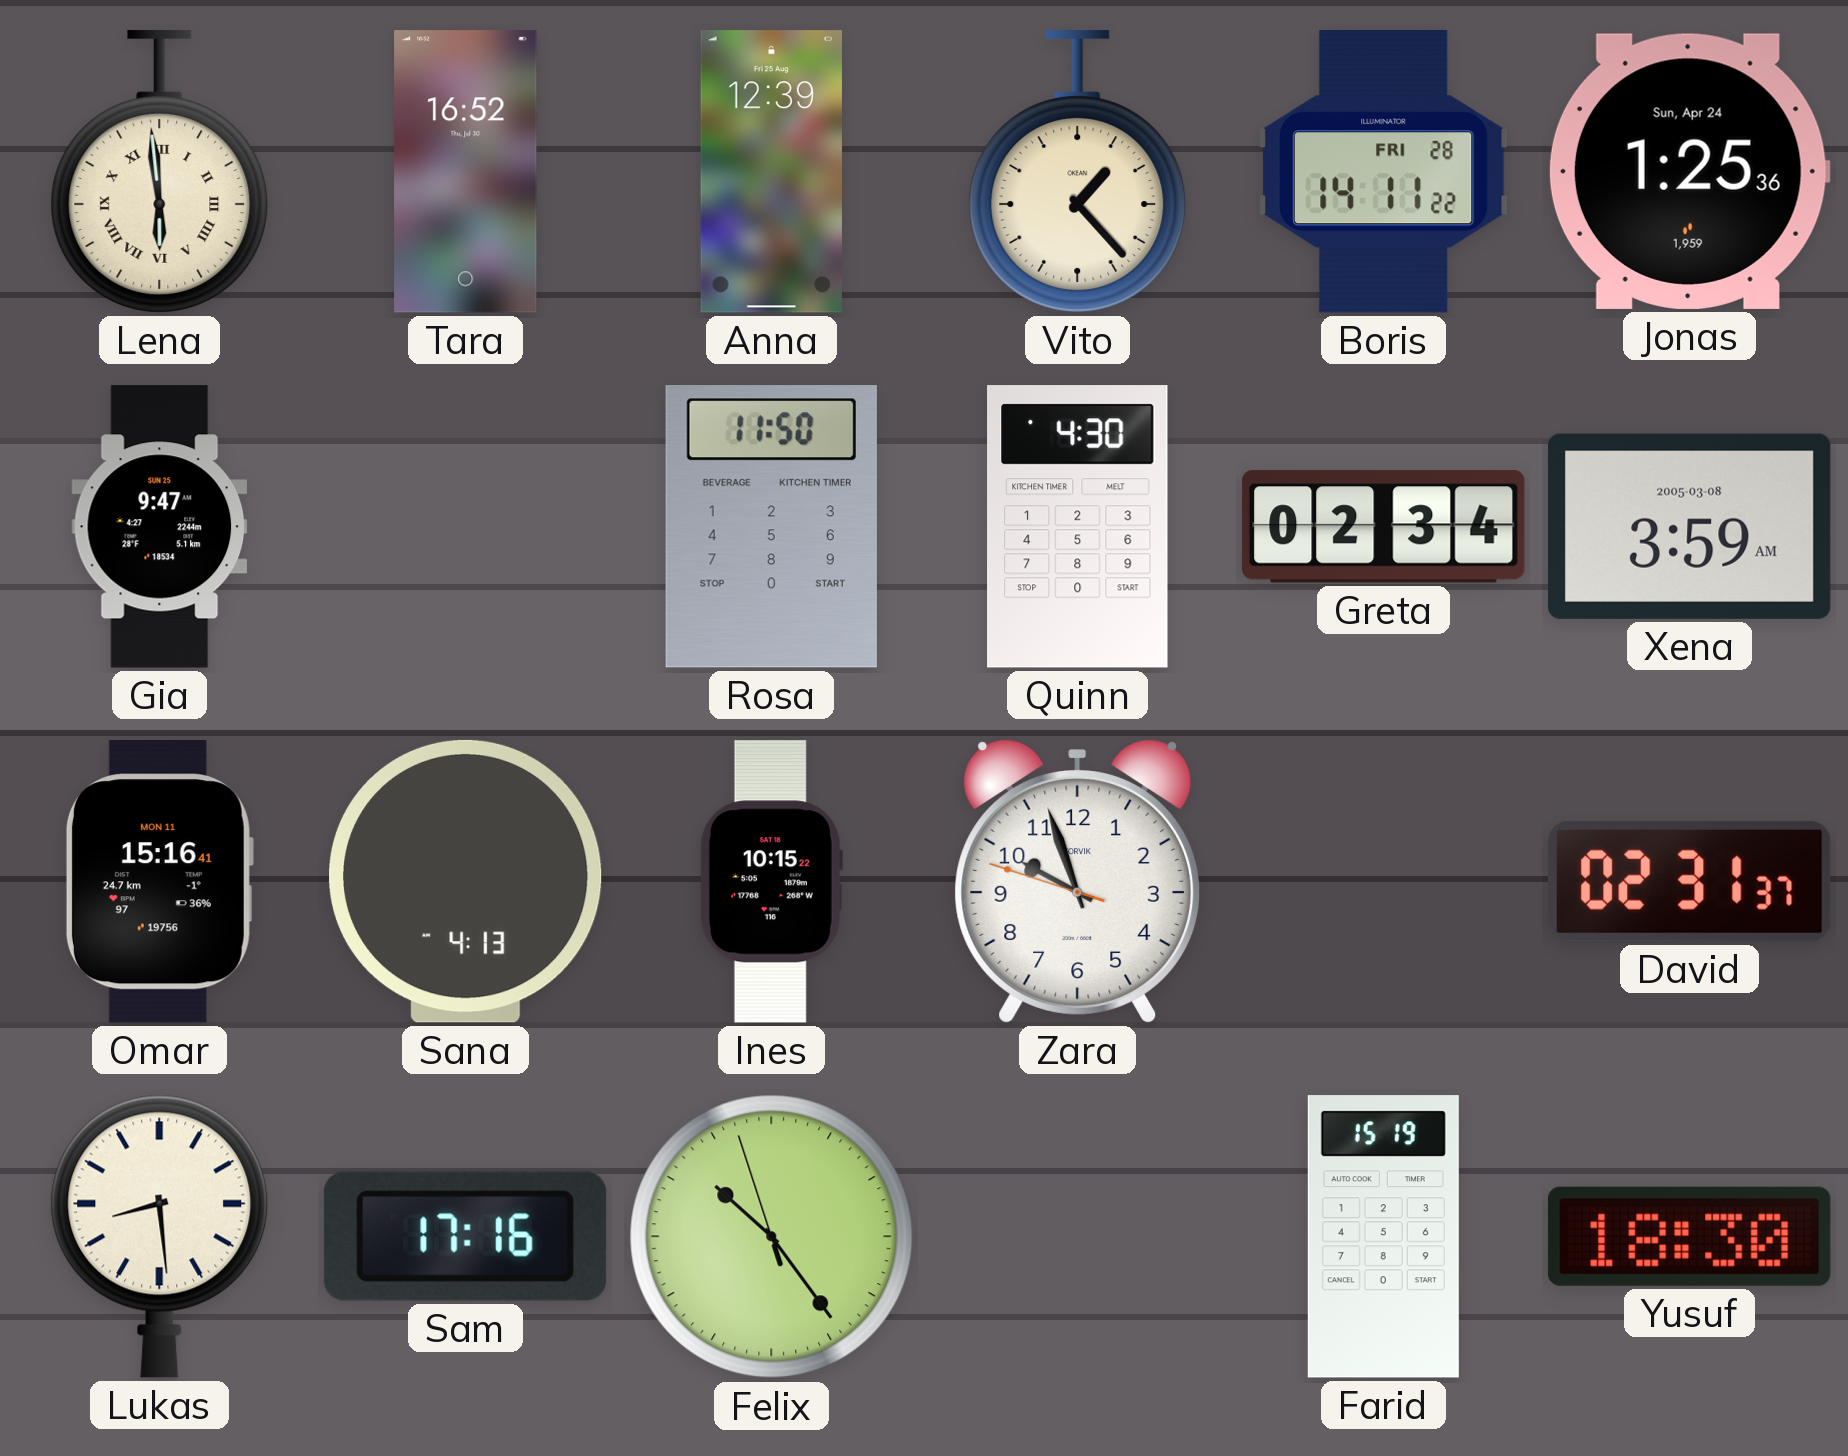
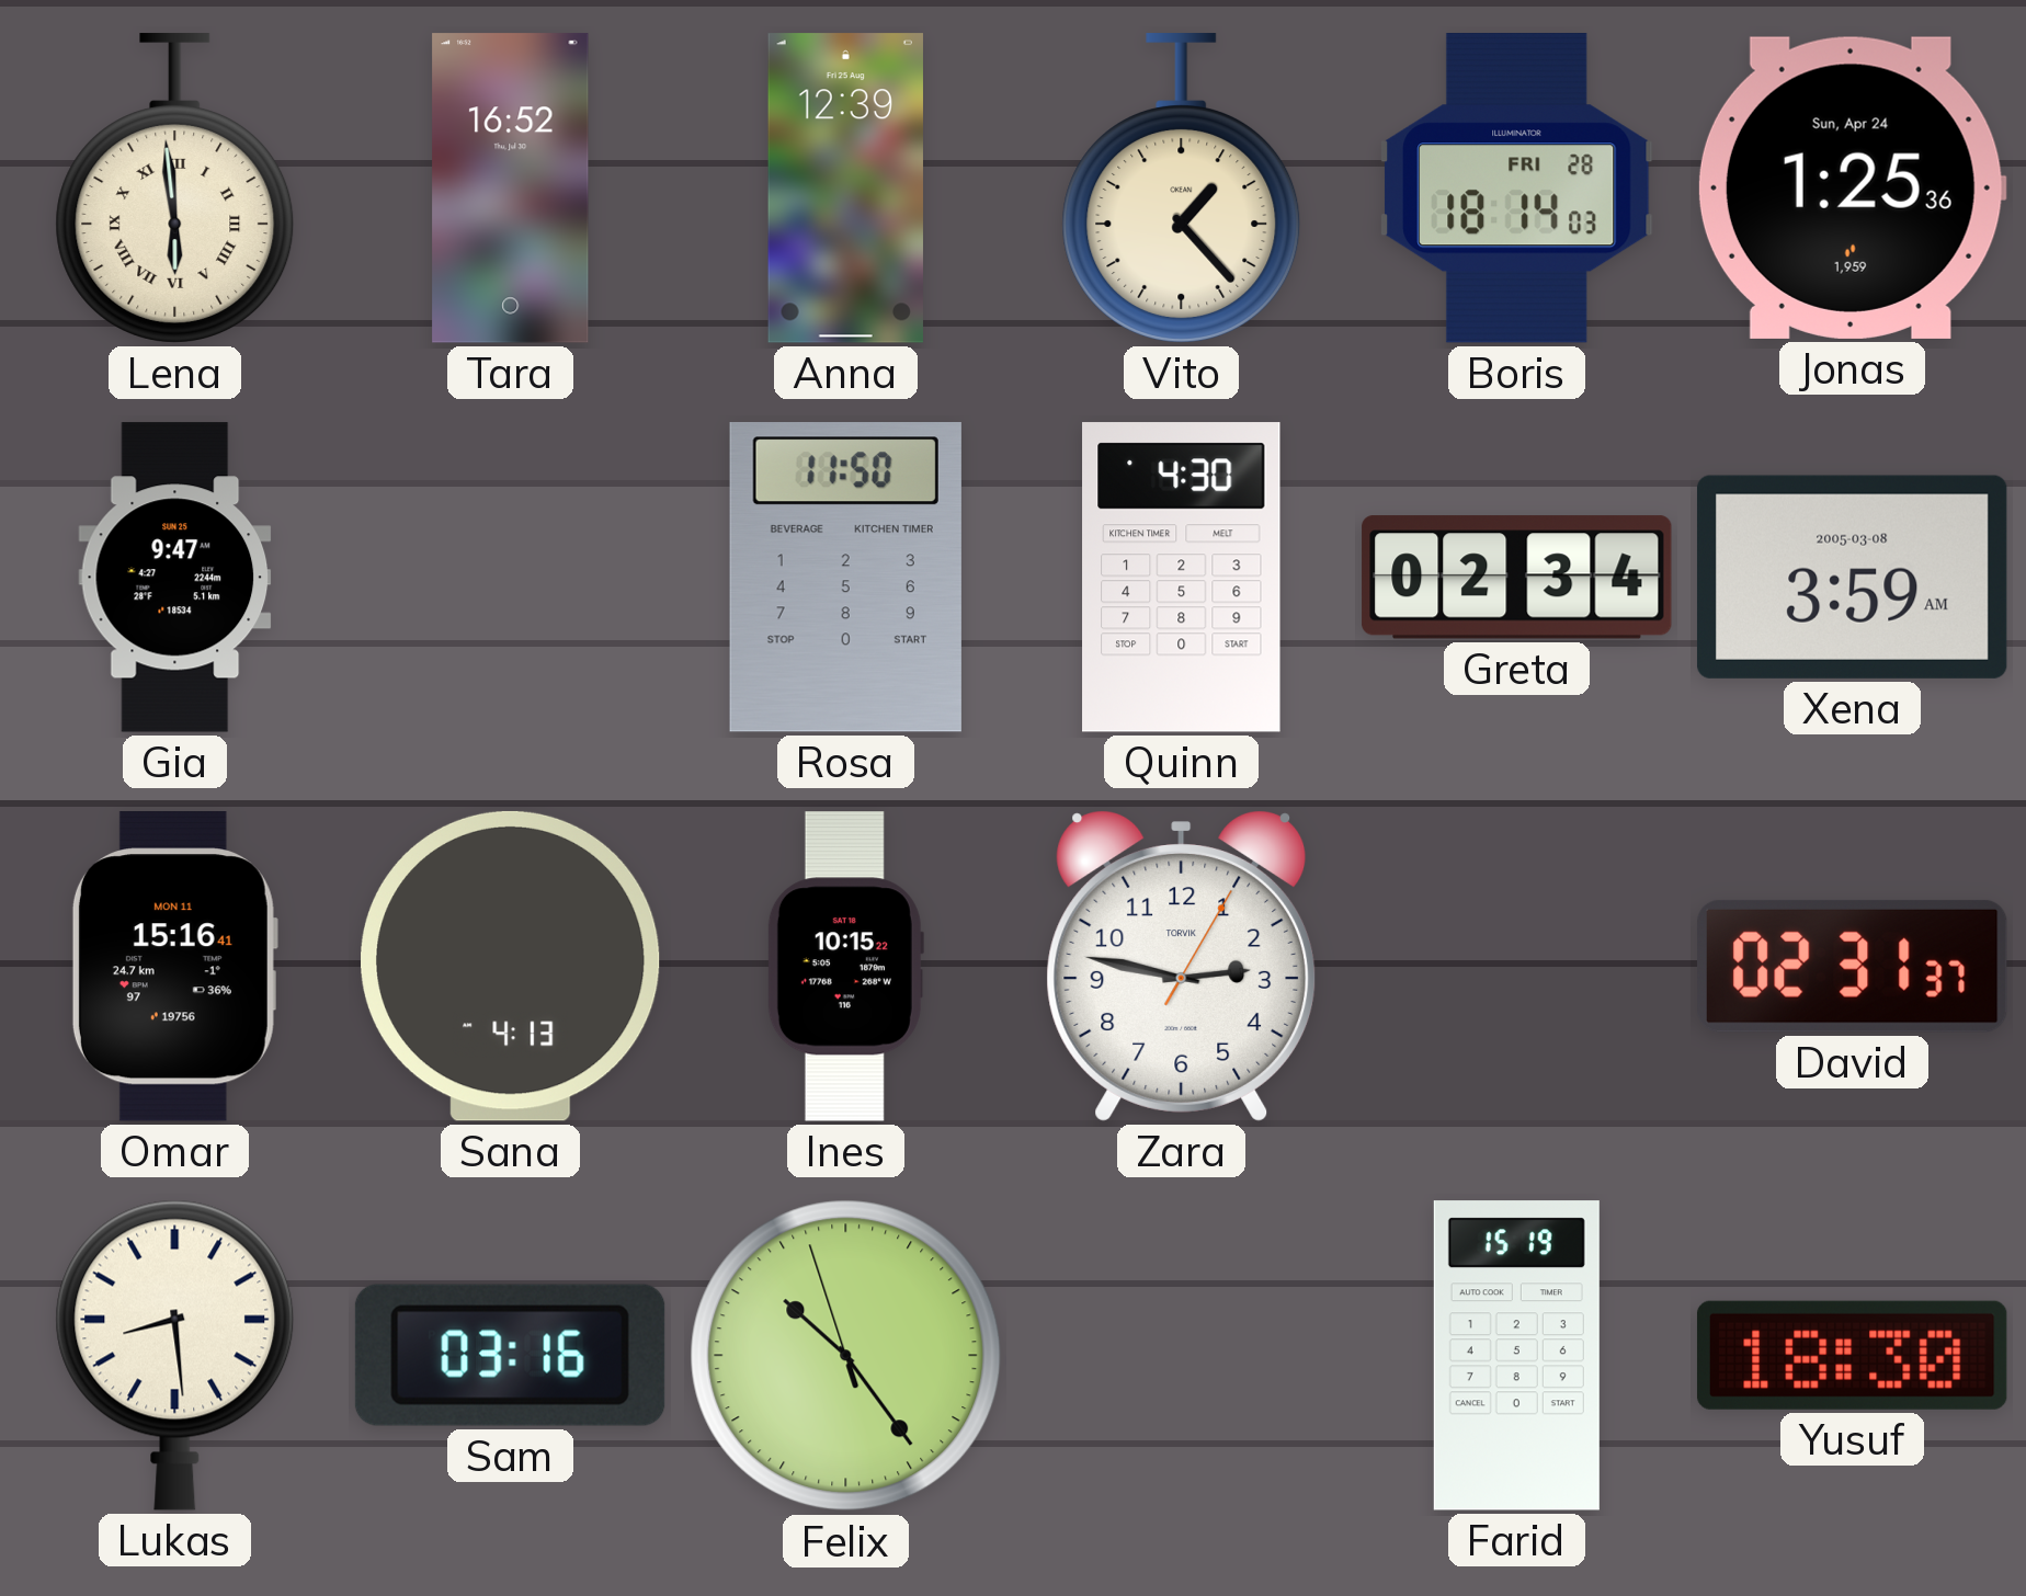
Boris: 14:11 -> 18:14 (1517, 189)
Zara: 9:56 -> 2:47 (1182, 966)
Sam: 17:16 -> 03:16 (510, 1355)
